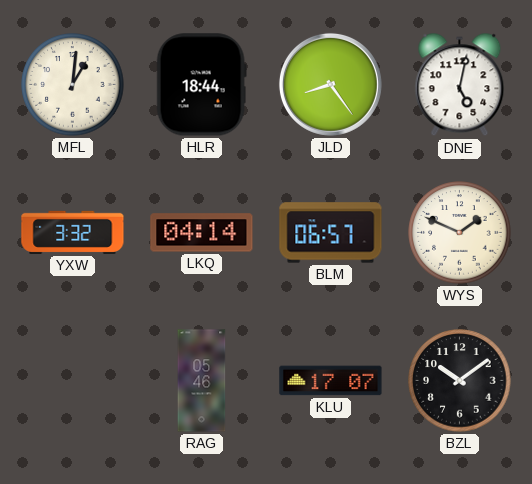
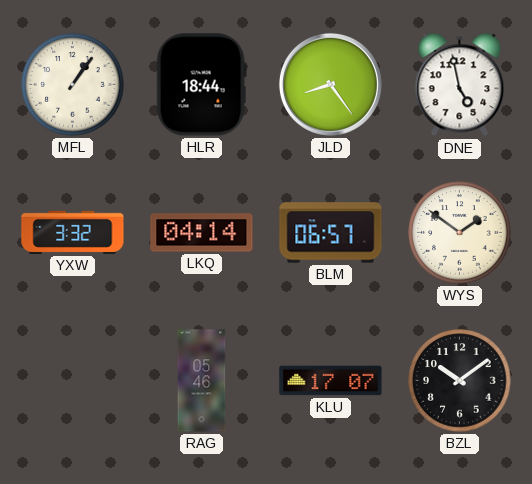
MFL: 1:01 -> 1:06 (73, 85)
DNE: 5:02 -> 4:58 (460, 85)
WYS: 1:49 -> 1:51 (460, 233)
